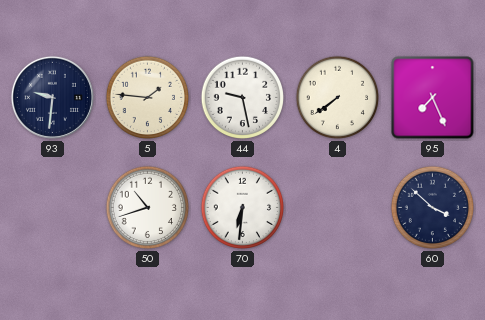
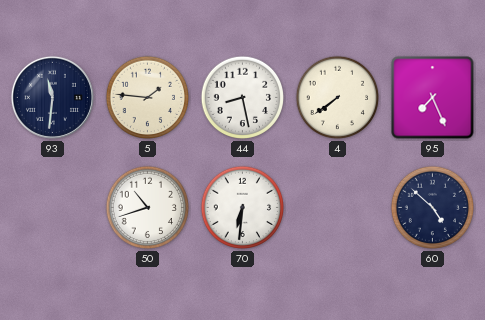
93: 9:31 -> 11:31 (52, 97)
44: 9:28 -> 8:28 (243, 98)
60: 3:52 -> 4:52 (433, 208)
